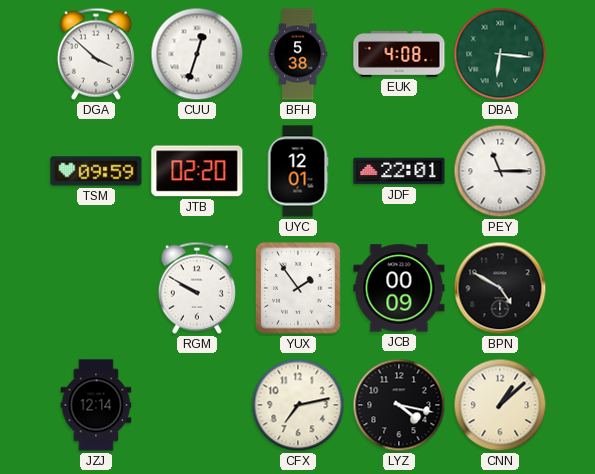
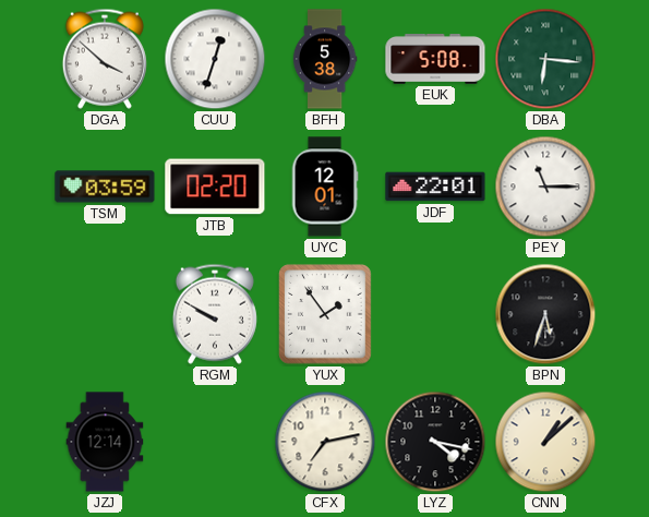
EUK: 4:08 -> 5:08 (435, 60)
TSM: 09:59 -> 03:59 (105, 187)
JCB: 00:09 -> none (399, 288)
BPN: 4:50 -> 5:33 (545, 314)
